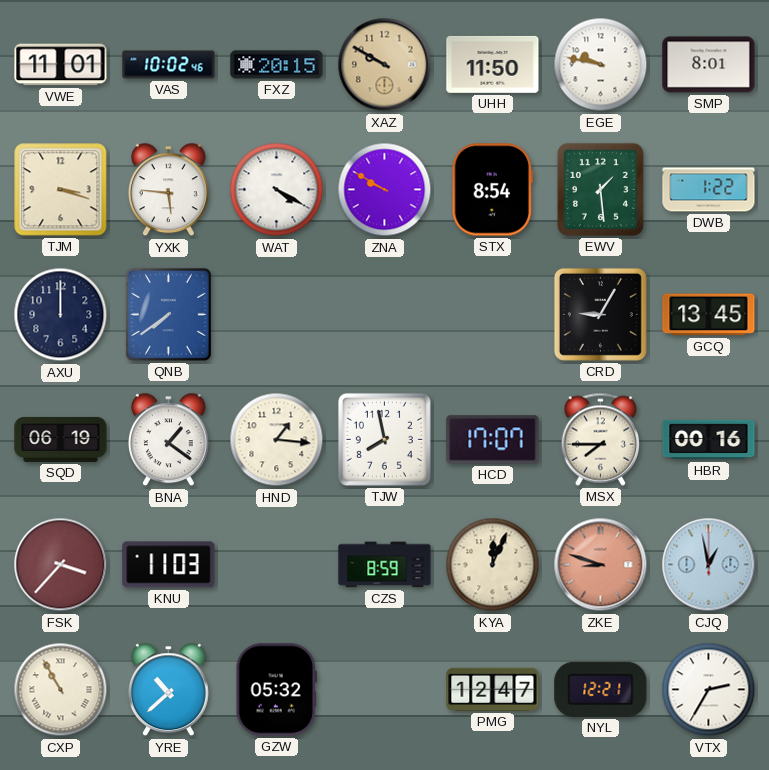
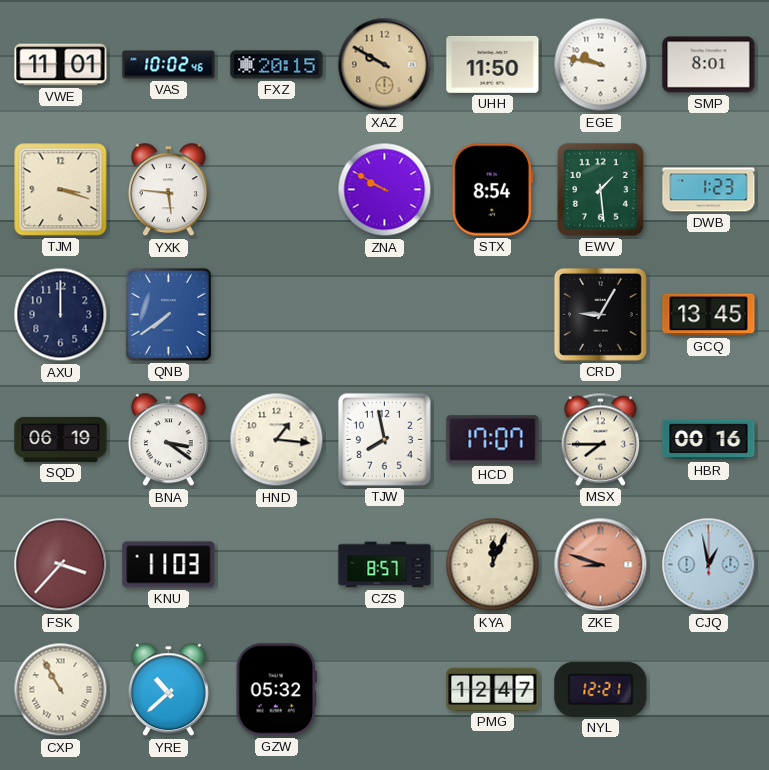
WAT: 4:20 -> none (277, 190)
DWB: 1:22 -> 1:23 (709, 190)
BNA: 1:21 -> 3:21 (168, 440)
CZS: 8:59 -> 8:57 (385, 565)
VTX: 2:35 -> none (709, 690)
